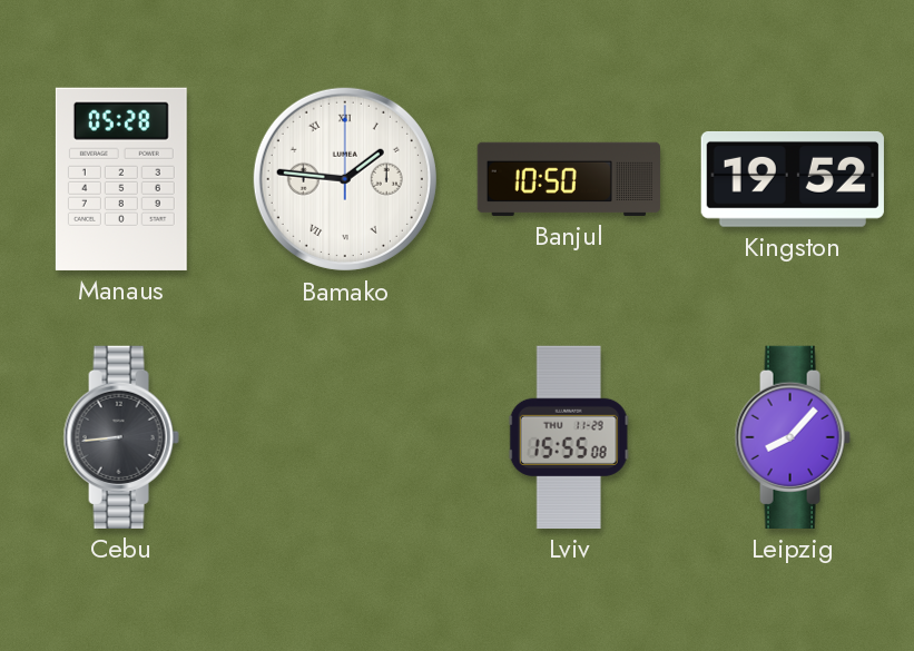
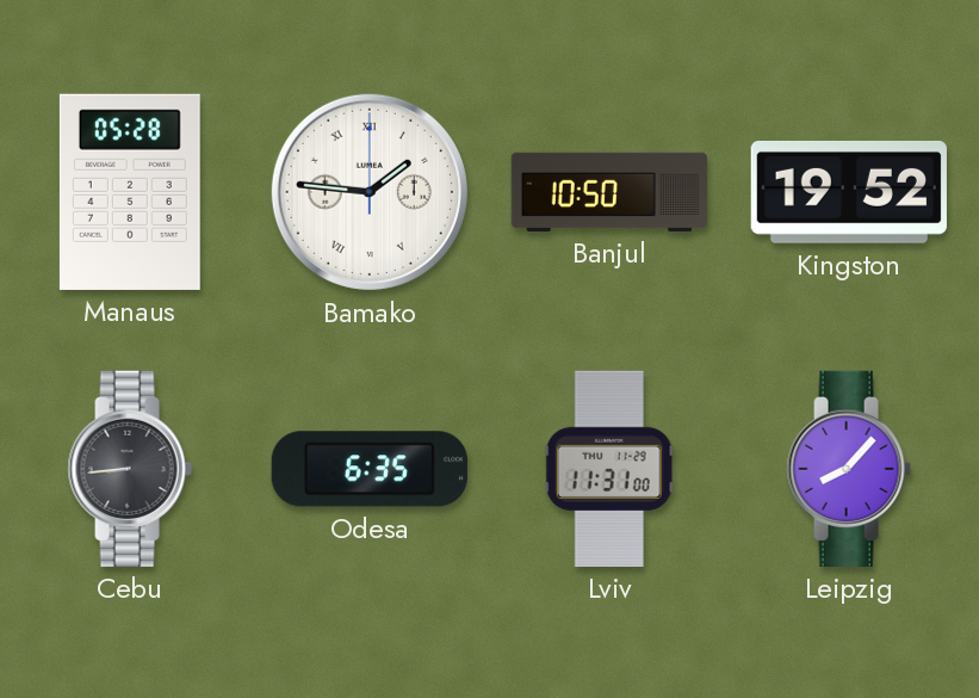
Odesa: none -> 6:35 (370, 469)
Lviv: 15:55 -> 11:31 (609, 469)
